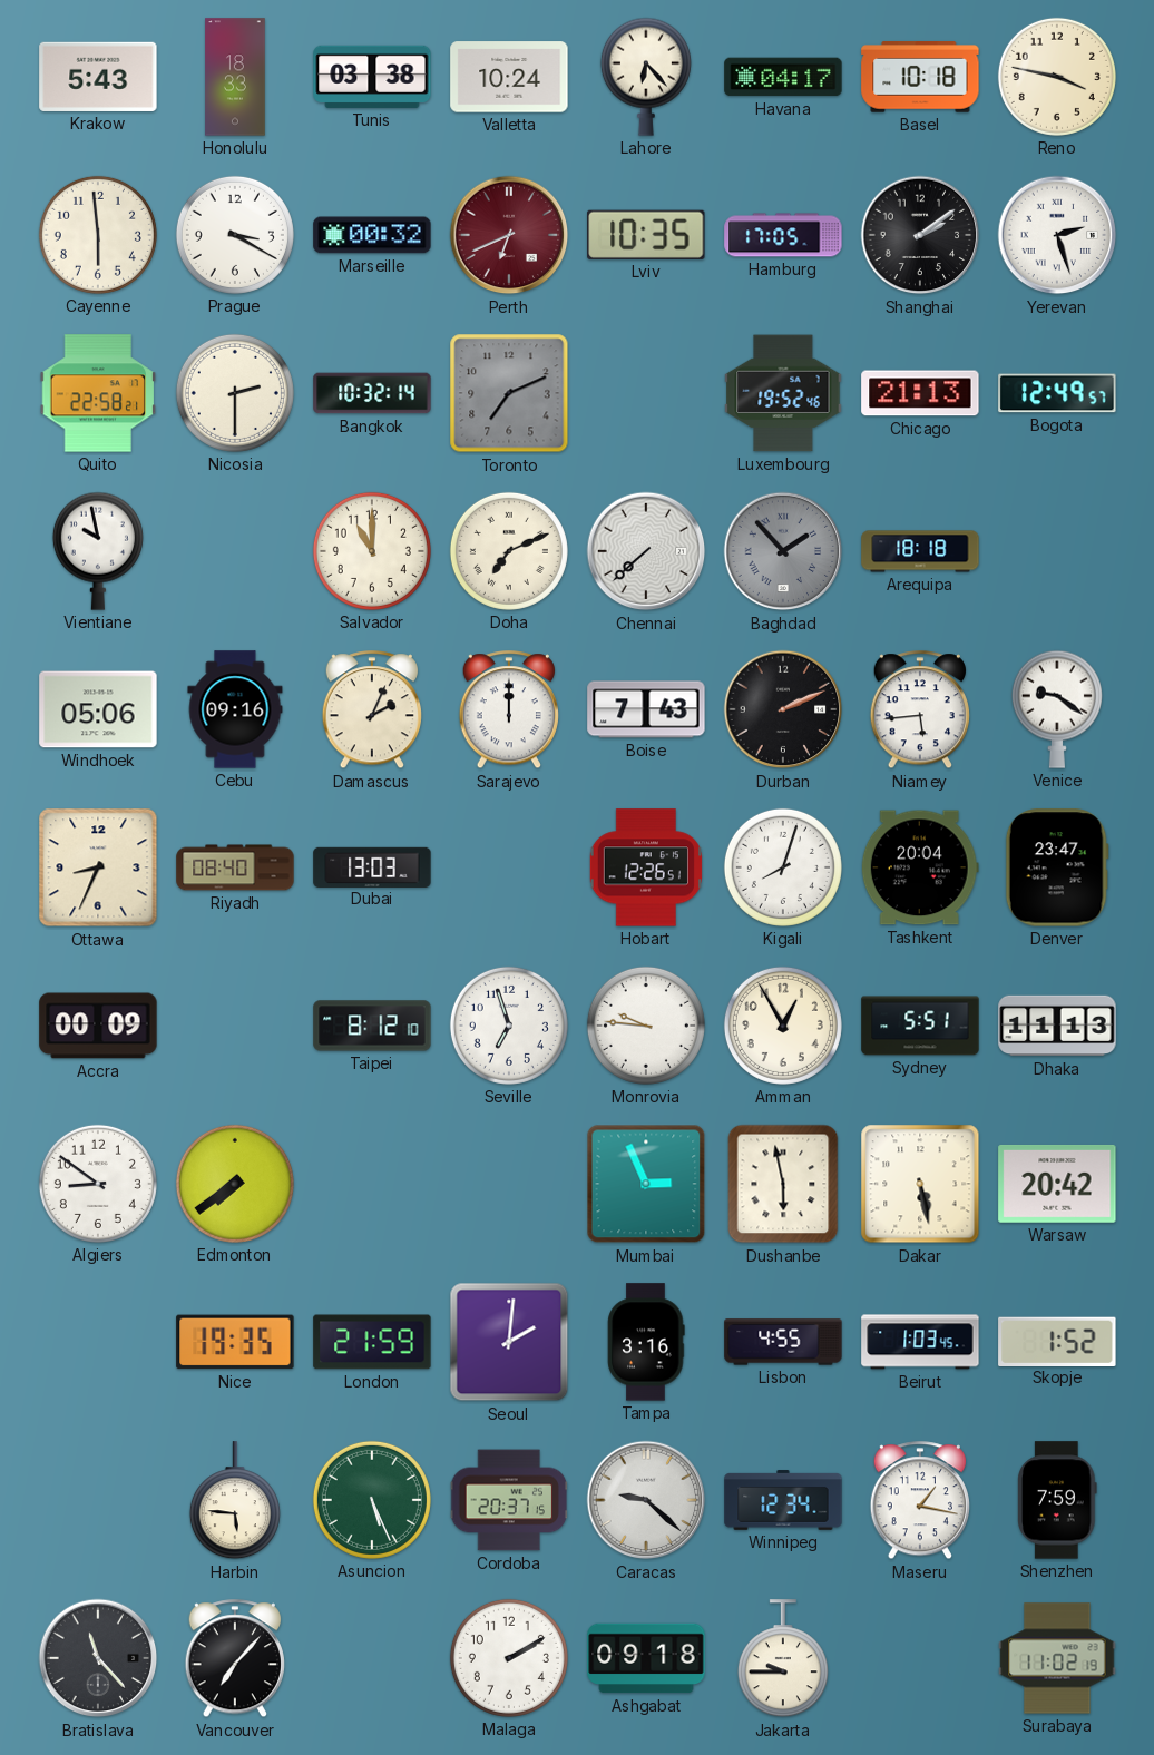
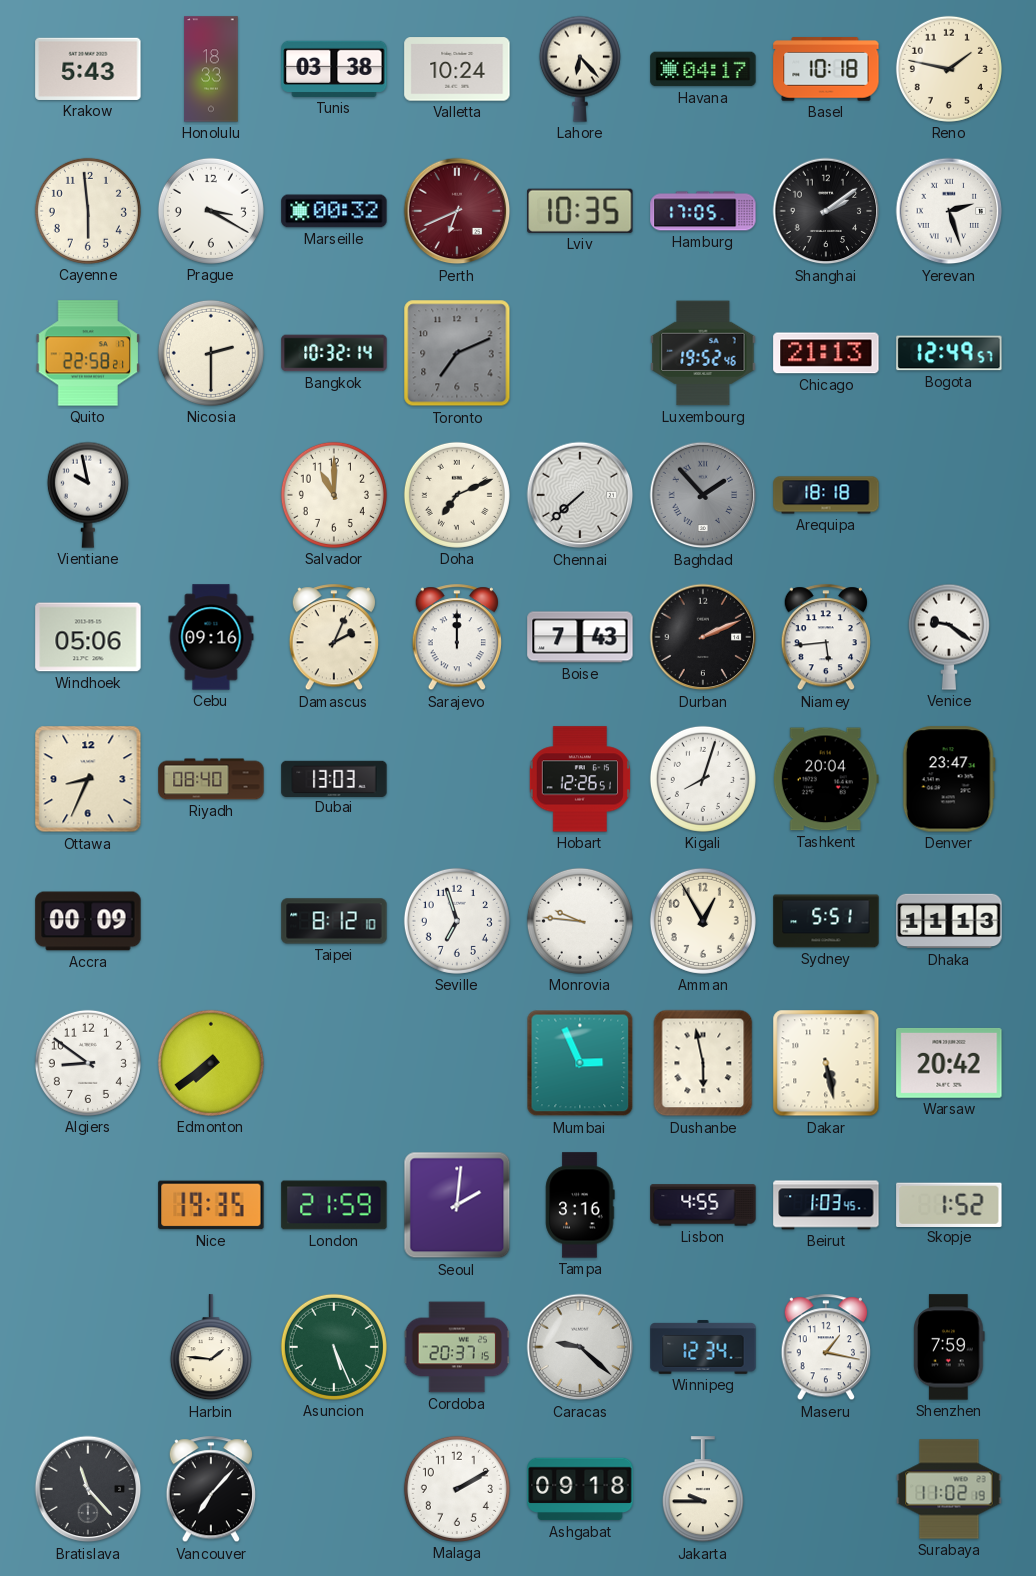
Reno: 3:47 -> 1:47 (949, 69)
Harbin: 5:46 -> 1:46 (211, 1348)
